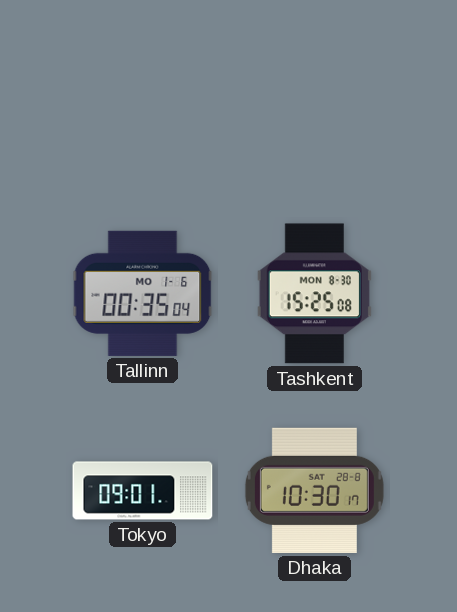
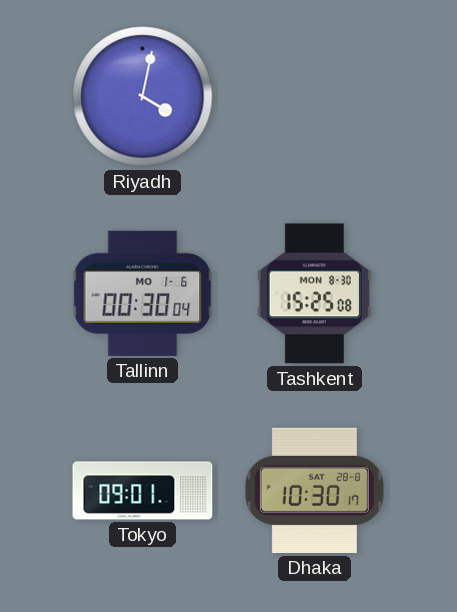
Riyadh: none -> 4:02 (143, 97)
Tallinn: 00:35 -> 00:30 (143, 293)
